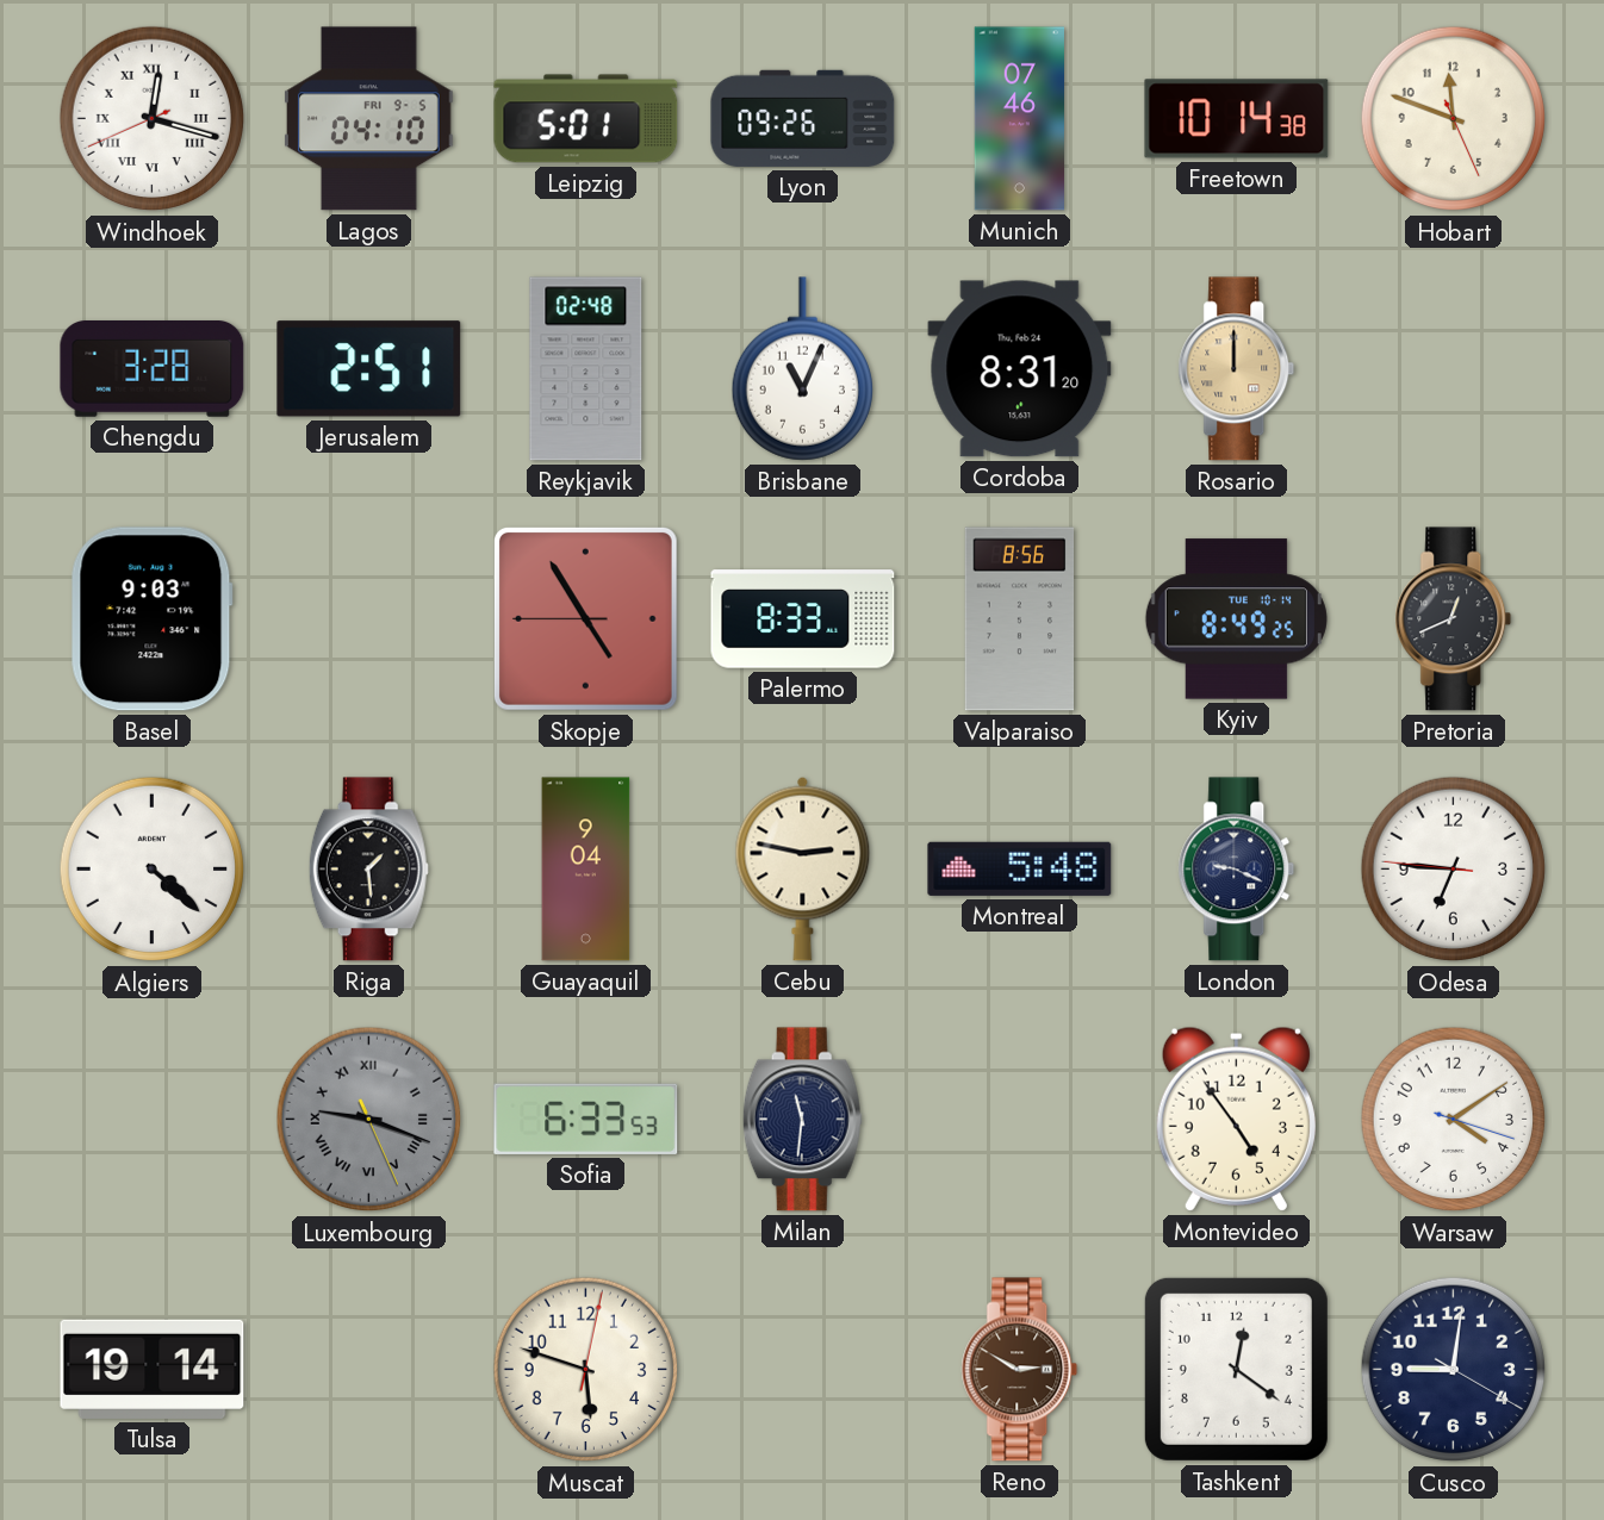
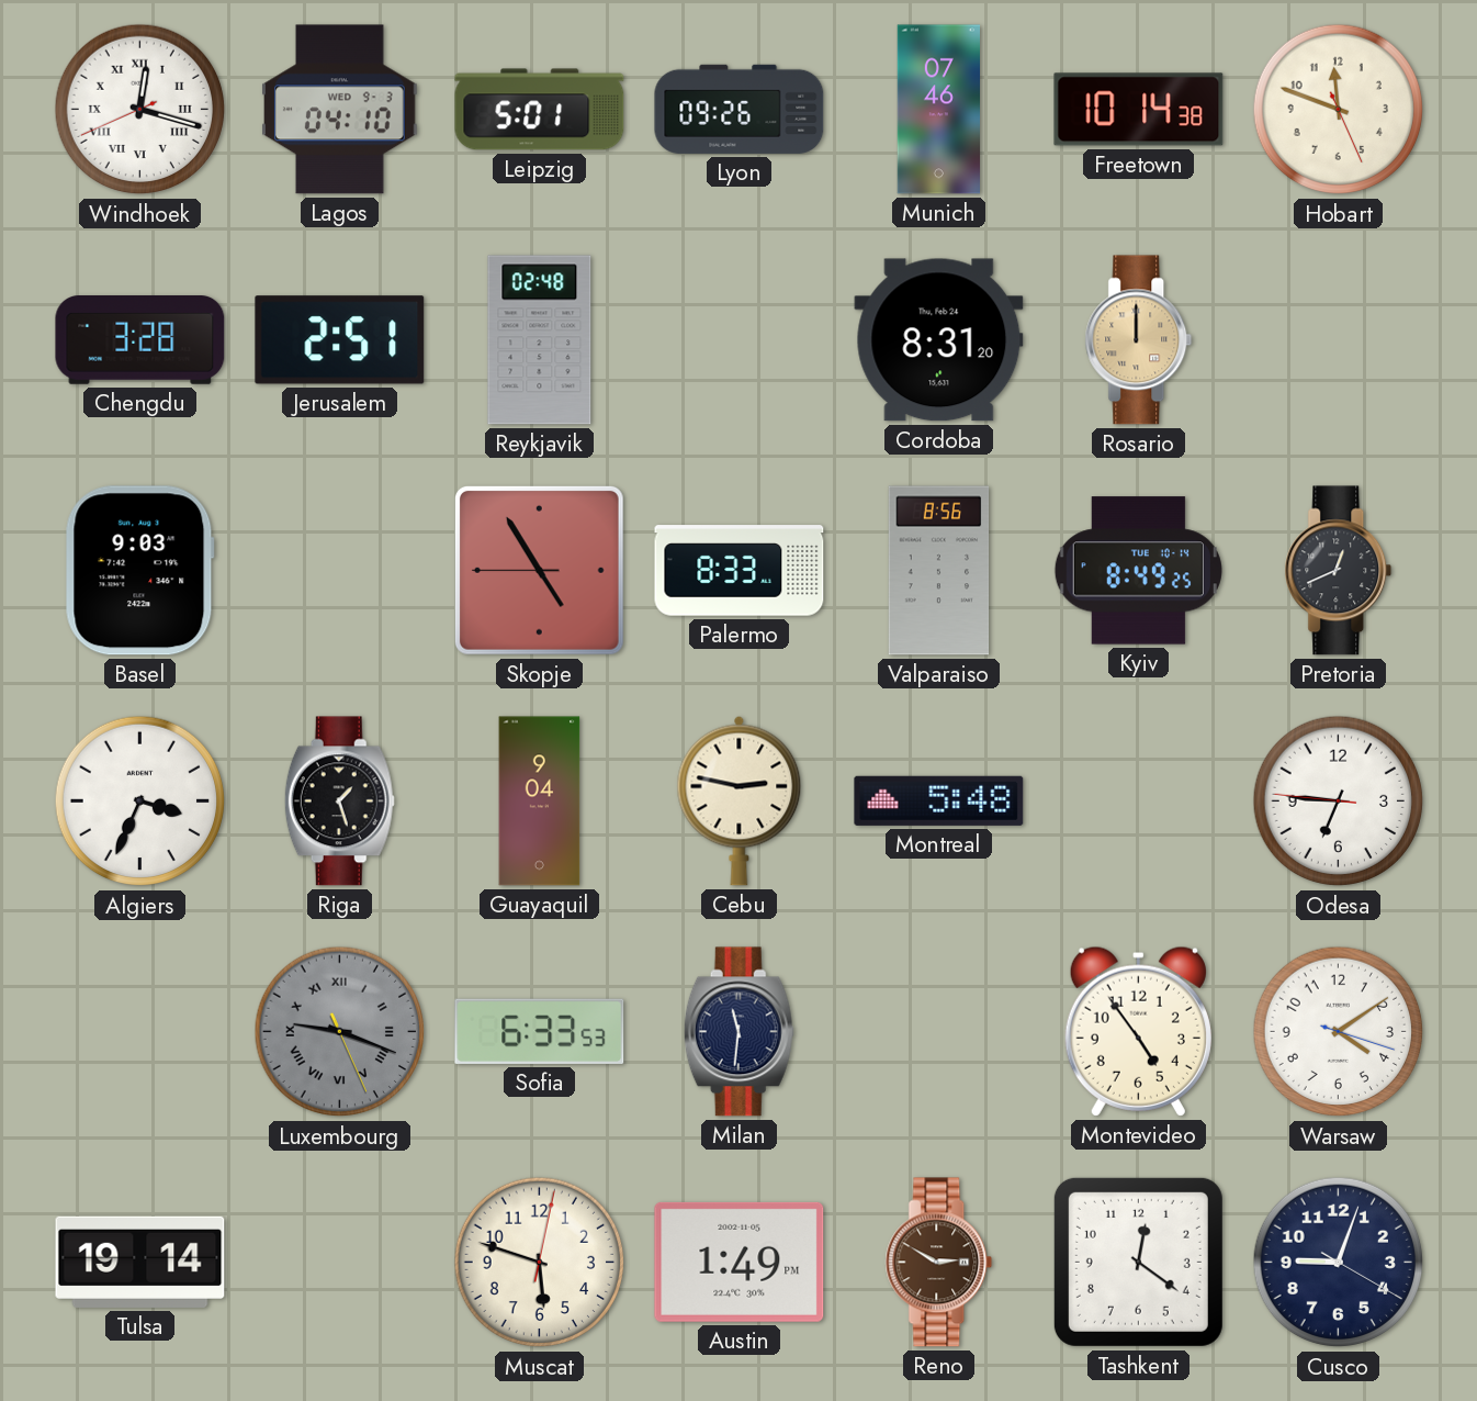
Lagos date: FRI 9-5 -> WED 9-3 (340, 110)
Brisbane: 11:04 -> none (802, 369)
Algiers: 4:22 -> 3:34 (140, 802)
Riga: 1:29 -> 1:27 (339, 802)
London: 9:19 -> none (1237, 870)
Austin: none -> 1:49 (740, 1262)
Cusco: 9:01 -> 9:03 (1339, 1263)
